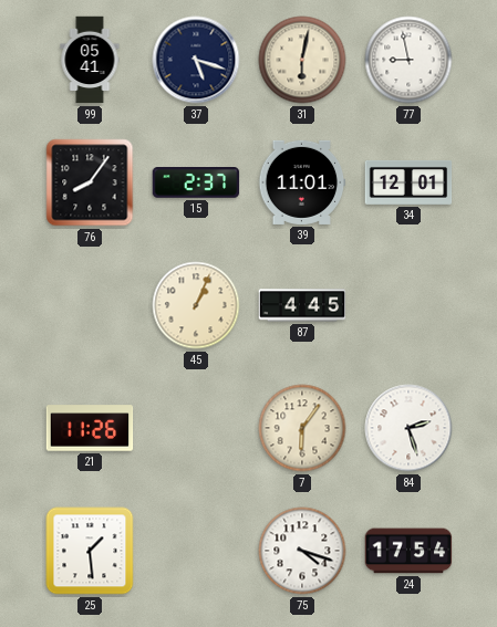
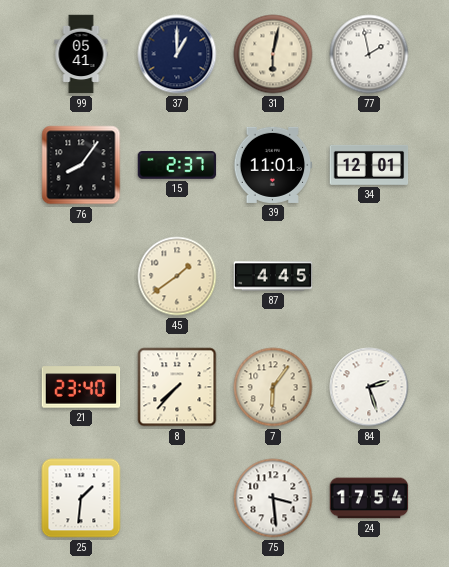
37: 5:18 -> 1:00 (177, 54)
77: 8:58 -> 1:58 (369, 54)
45: 1:04 -> 1:39 (177, 276)
21: 11:26 -> 23:40 (81, 387)
8: none -> 7:37 (177, 387)
25: 1:29 -> 1:31 (81, 498)
75: 4:18 -> 3:29 (273, 498)
